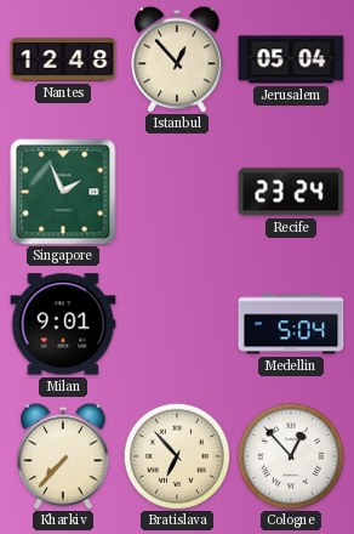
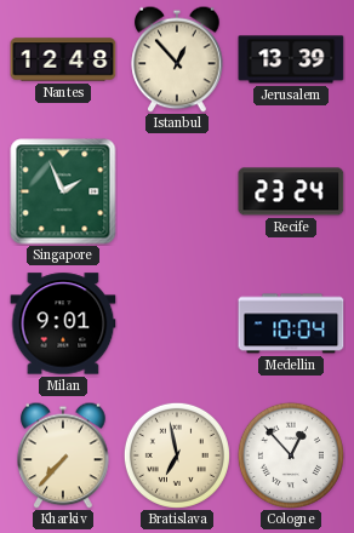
Jerusalem: 05:04 -> 13:39 (291, 59)
Medellin: 5:04 -> 10:04 (291, 323)
Bratislava: 6:53 -> 6:58 (177, 455)
